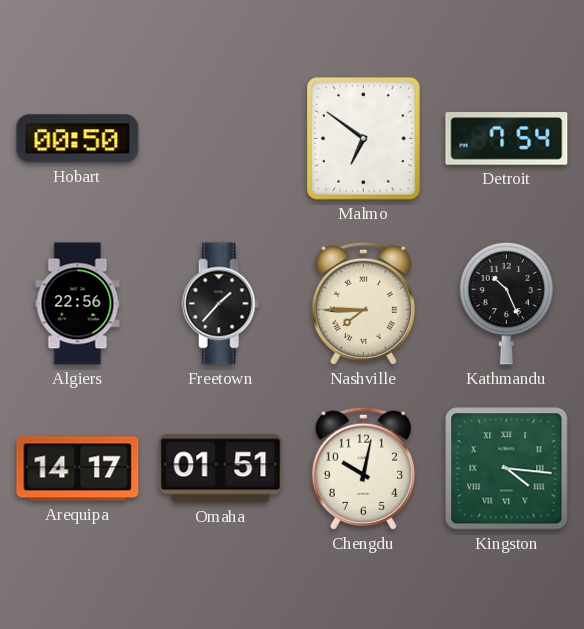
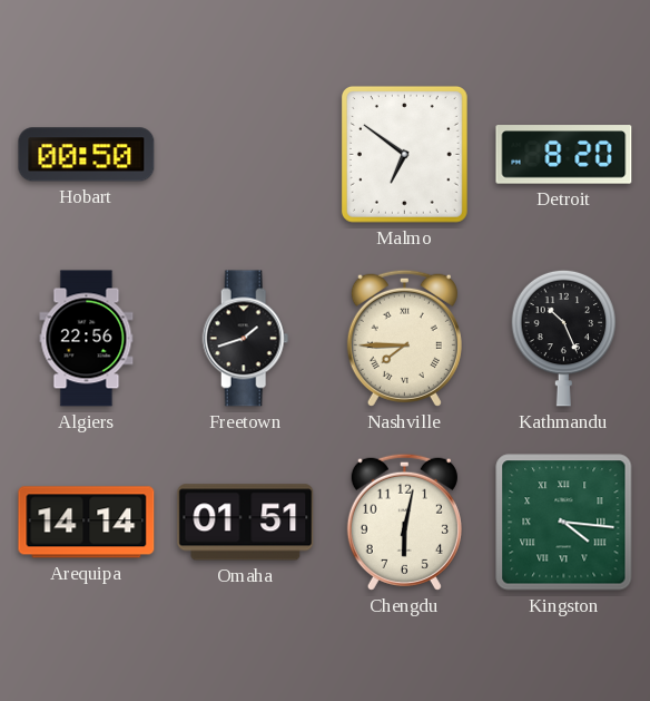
Detroit: 7:54 -> 8:20 (564, 155)
Freetown: 1:37 -> 1:42 (246, 339)
Arequipa: 14:17 -> 14:14 (87, 523)
Chengdu: 10:02 -> 6:02 (404, 522)
